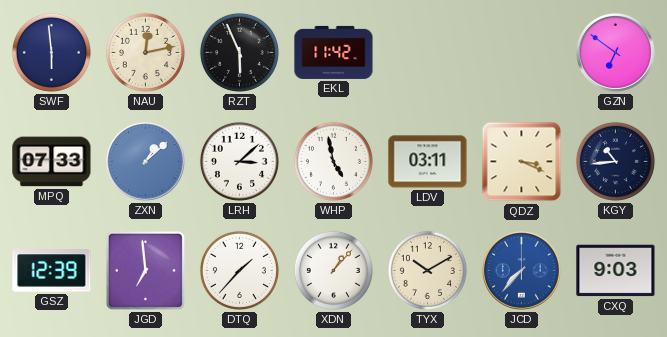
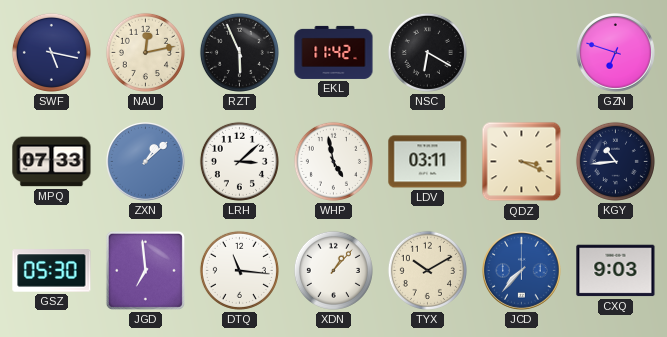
SWF: 5:59 -> 5:17 (51, 52)
NSC: none -> 6:20 (427, 52)
GZN: 6:51 -> 6:48 (616, 53)
GSZ: 12:39 -> 05:30 (52, 271)
DTQ: 1:37 -> 11:16 (239, 270)
